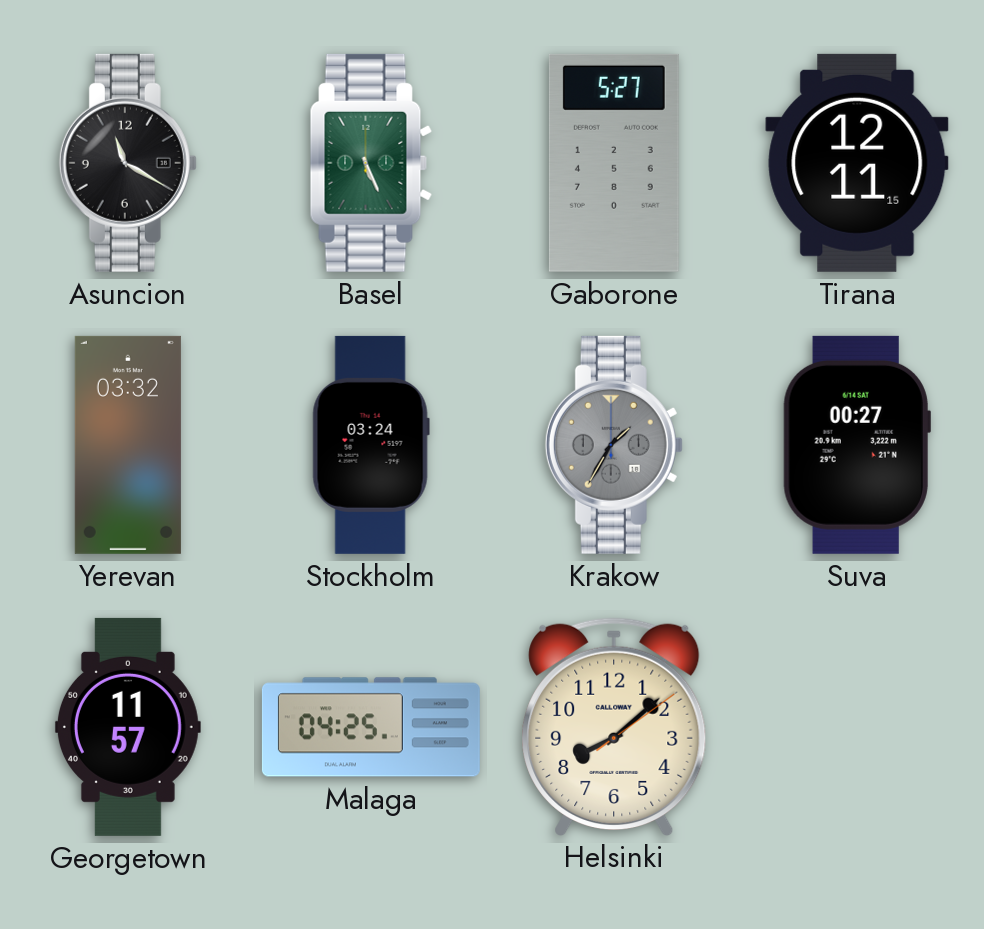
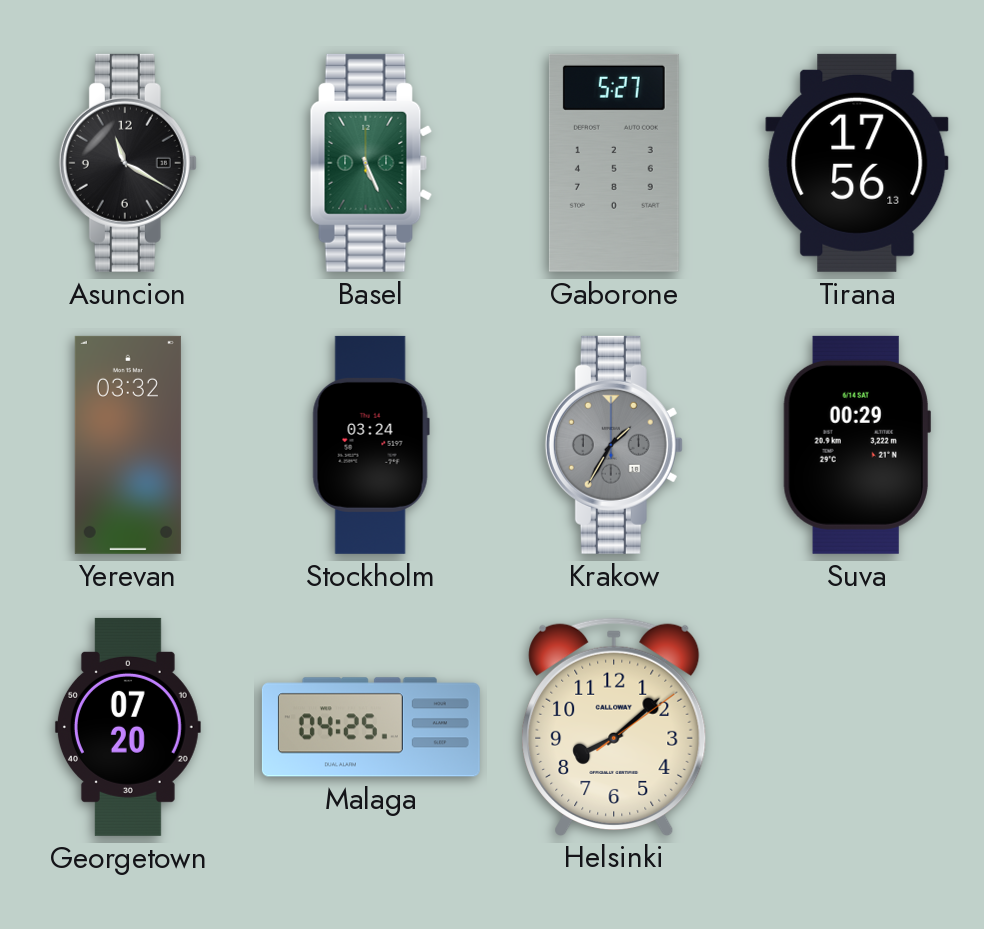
Tirana: 12:11 -> 17:56 (857, 163)
Suva: 00:27 -> 00:29 (857, 445)
Georgetown: 11:57 -> 07:20 (128, 727)
